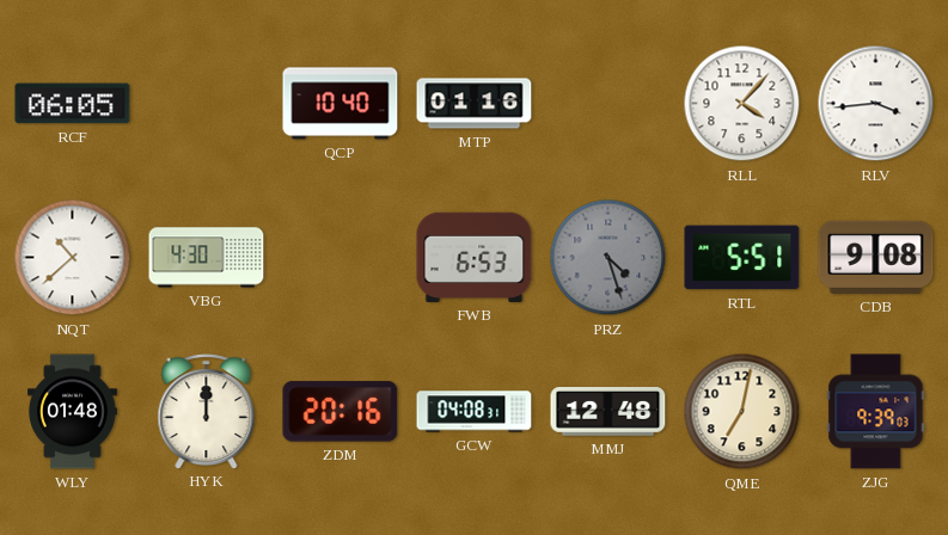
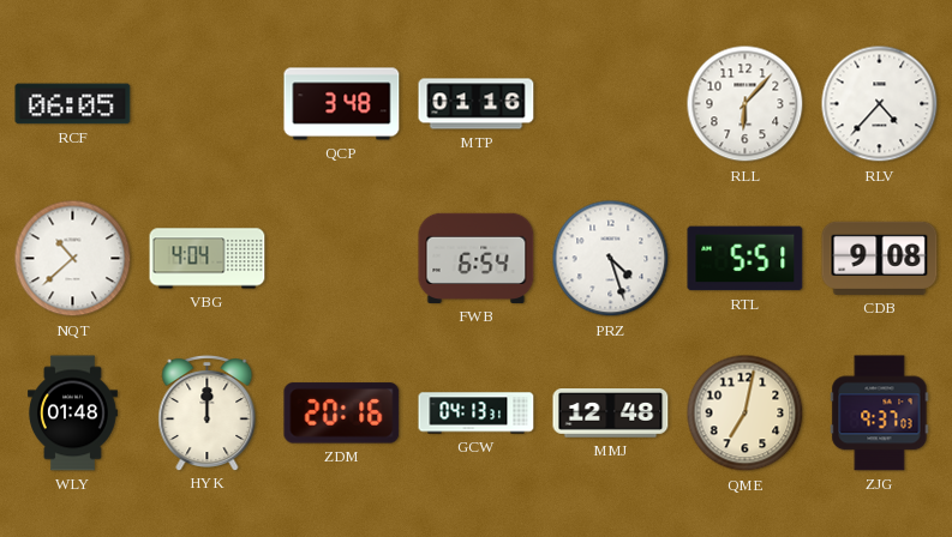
QCP: 10:40 -> 3:48 (342, 104)
RLL: 4:07 -> 6:07 (746, 104)
RLV: 3:44 -> 4:37 (880, 104)
VBG: 4:30 -> 4:04 (208, 259)
FWB: 6:53 -> 6:54 (477, 258)
PRZ dial: grey -> white (611, 259)
GCW: 04:08 -> 04:13 (477, 414)
ZJG: 9:39 -> 9:37 (880, 414)
